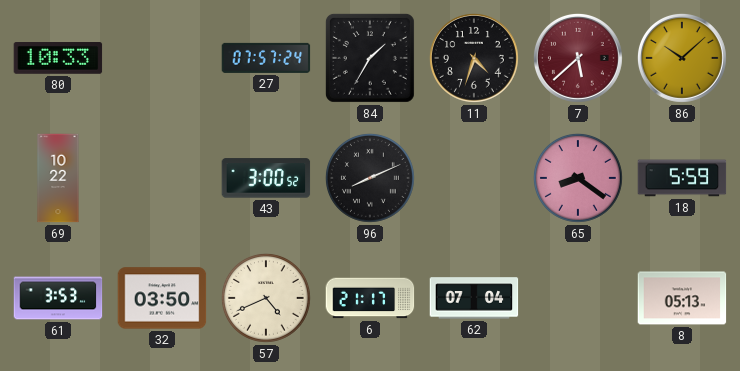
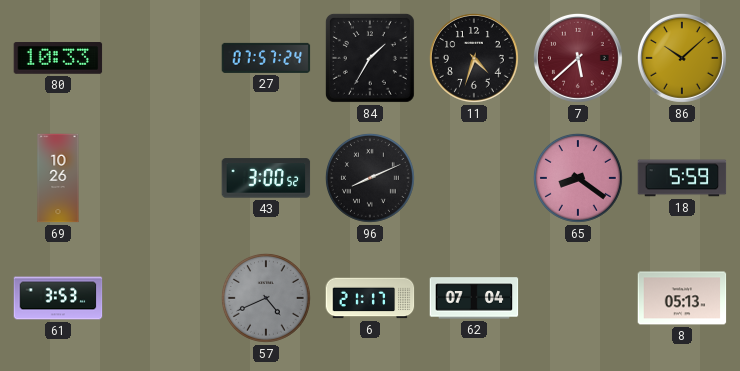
69: 10:22 -> 10:26 (58, 178)
32: 03:50 -> none (162, 298)
57 dial: cream -> grey (266, 298)
